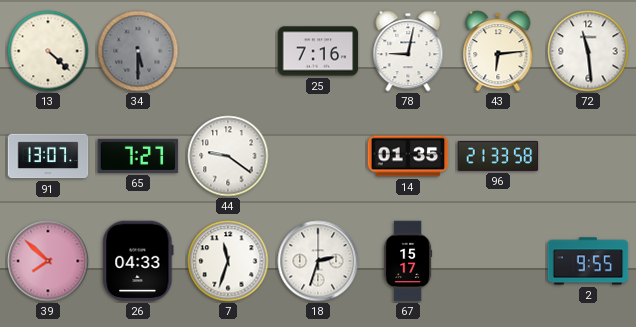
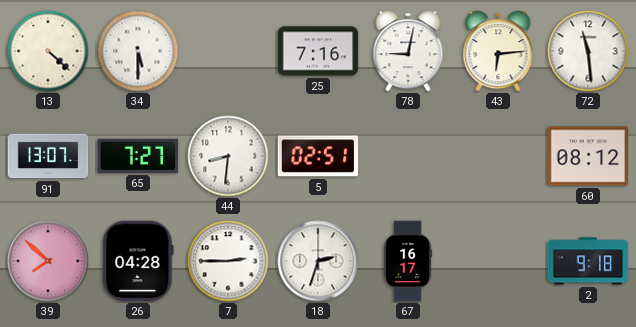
34 dial: grey -> white (138, 51)
44: 9:21 -> 8:31 (228, 156)
5: none -> 02:51 (318, 156)
14: 01:35 -> none (408, 156)
96: 21:33 -> none (498, 156)
60: none -> 08:12 (588, 156)
26: 04:33 -> 04:28 (138, 261)
7: 11:33 -> 2:45 (228, 261)
67: 15:17 -> 16:17 (408, 261)
2: 9:55 -> 9:18 (588, 261)
